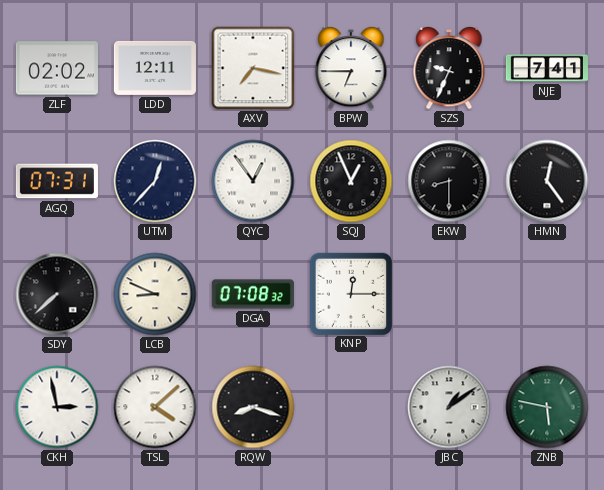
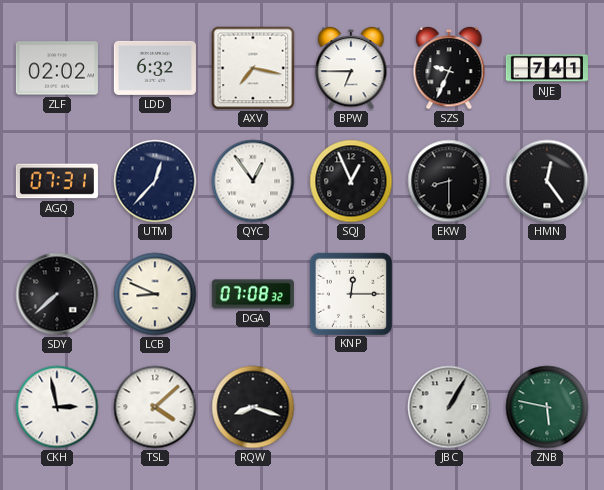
LDD: 12:11 -> 6:32 (155, 68)
JBC: 1:09 -> 1:05 (449, 407)
